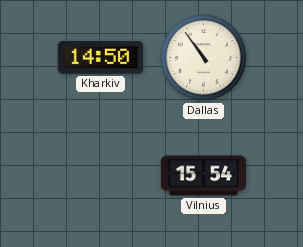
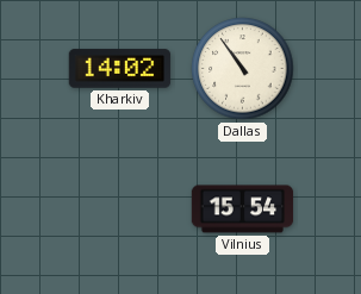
Kharkiv: 14:50 -> 14:02 (120, 69)
